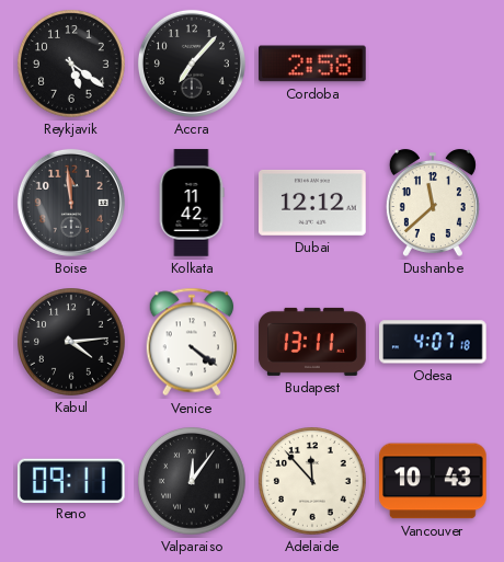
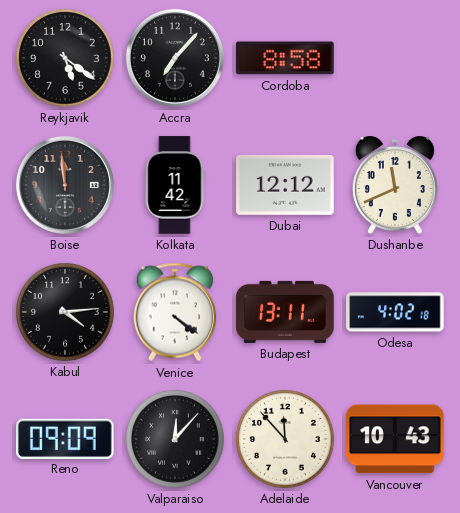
Cordoba: 2:58 -> 8:58 (286, 58)
Dushanbe: 11:38 -> 11:41 (395, 185)
Odesa: 4:07 -> 4:02 (396, 312)
Reno: 09:11 -> 09:09 (65, 438)
Valparaiso: 12:06 -> 12:07 (176, 440)
